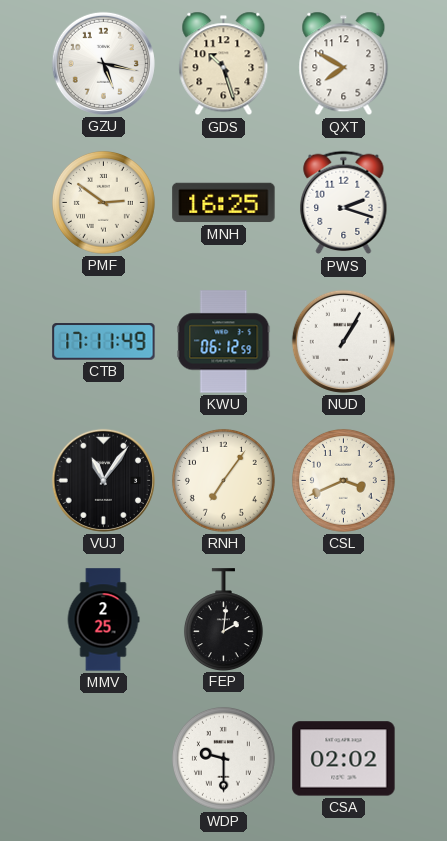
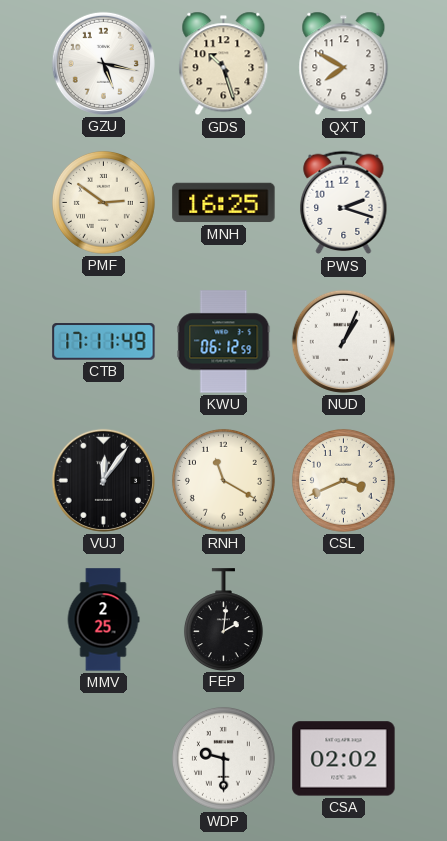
NUD: 1:05 -> 1:04 (343, 341)
VUJ: 11:06 -> 12:06 (103, 480)
RNH: 7:06 -> 11:20 (223, 480)
